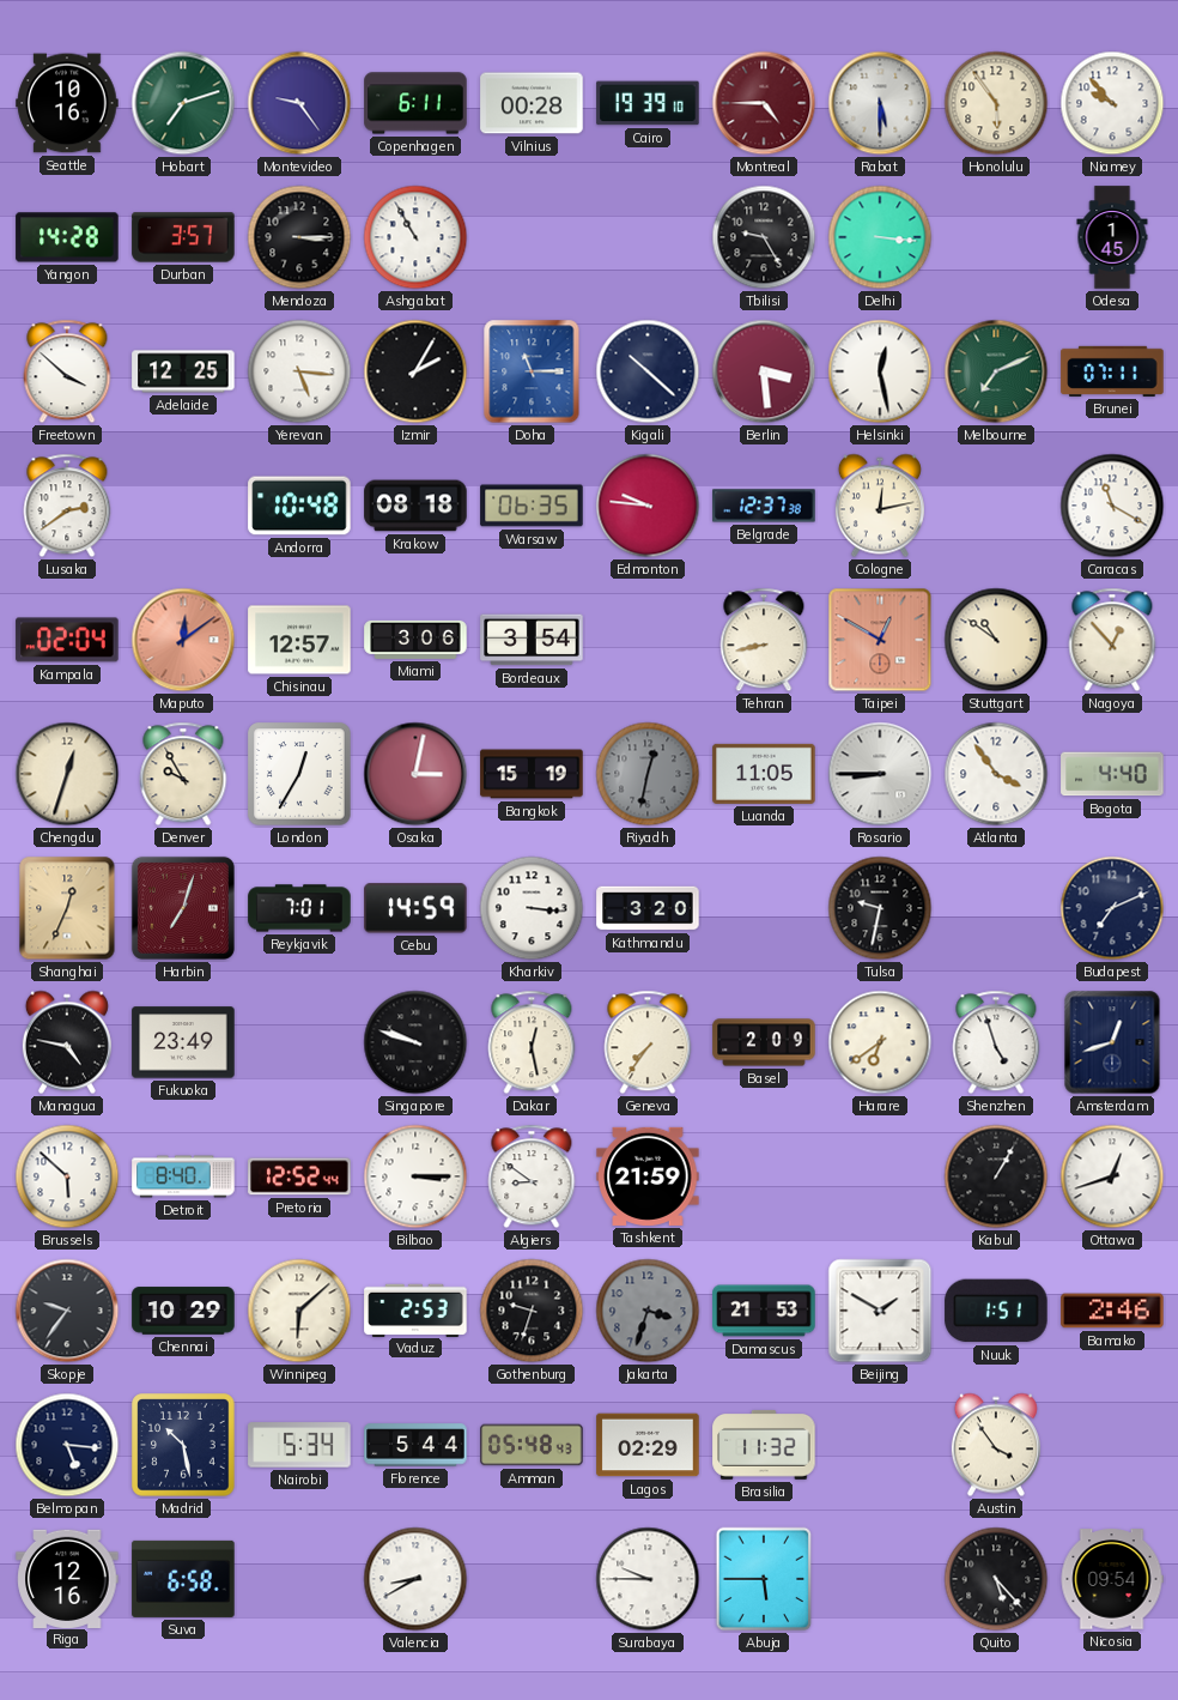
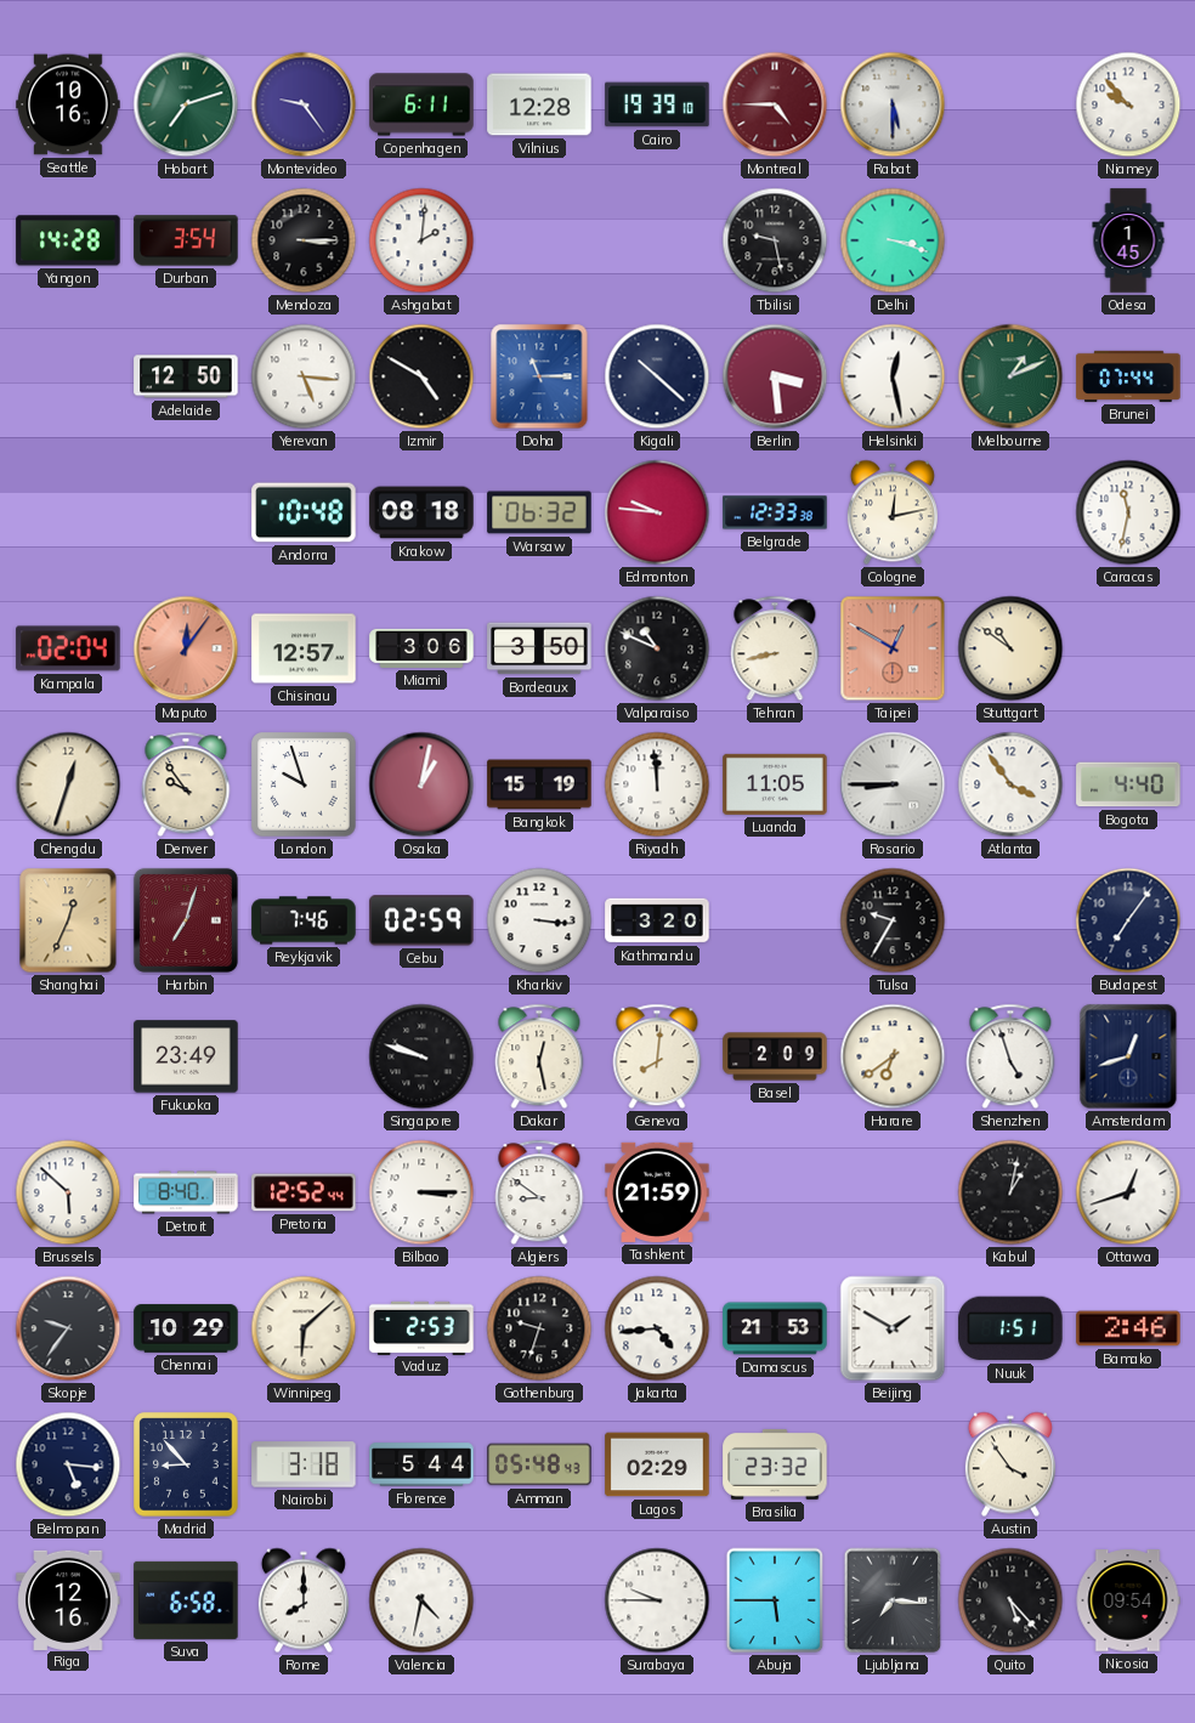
Vilnius: 00:28 -> 12:28 (539, 104)
Honolulu: 5:54 -> none (996, 103)
Durban: 3:57 -> 3:54 (186, 240)
Ashgabat: 10:55 -> 2:01 (421, 240)
Tbilisi: 9:25 -> 9:28 (775, 240)
Delhi: 3:16 -> 3:18 (893, 240)
Freetown: 3:52 -> none (67, 371)
Adelaide: 12:25 -> 12:50 (186, 376)
Izmir: 2:05 -> 4:50 (421, 376)
Melbourne: 7:11 -> 1:11 (1010, 376)
Brunei: 07:11 -> 07:44 (1128, 376)
Lusaka: 2:39 -> none (67, 506)
Warsaw: 06:35 -> 06:32 (539, 512)
Belgrade: 12:37 -> 12:33 (775, 512)
Caracas: 11:20 -> 11:32 (1128, 512)
Maputo: 12:09 -> 12:06 (186, 648)
Bordeaux: 3:54 -> 3:50 (539, 648)
Valparaiso: none -> 10:49 (657, 648)
Nagoya: 12:53 -> none (1112, 640)
Denver: 9:55 -> 9:54 (186, 784)
London: 12:35 -> 9:57 (304, 784)
Osaka: 3:02 -> 1:02 (421, 784)
Riyadh: 12:32 -> 11:59 (657, 784)
Riyadh dial: grey -> white (657, 784)
Reykjavik: 7:01 -> 7:46 (304, 920)
Cebu: 14:59 -> 02:59 (421, 920)
Tulsa: 9:32 -> 9:35 (893, 920)
Budapest: 7:11 -> 7:06 (1128, 920)
Managua: 4:47 -> none (67, 1042)
Geneva: 7:36 -> 8:01 (657, 1056)
Kabul: 1:05 -> 1:02 (1010, 1192)
Jakarta: 3:33 -> 4:44 (657, 1328)
Jakarta dial: grey -> white (657, 1328)
Madrid: 10:28 -> 8:53 (186, 1464)
Nairobi: 5:34 -> 3:18 (304, 1464)
Brasilia: 11:32 -> 23:32 (775, 1464)
Rome: none -> 8:00 (304, 1600)
Valencia: 8:40 -> 4:32 (421, 1600)
Ljubljana: none -> 7:16 (893, 1600)
